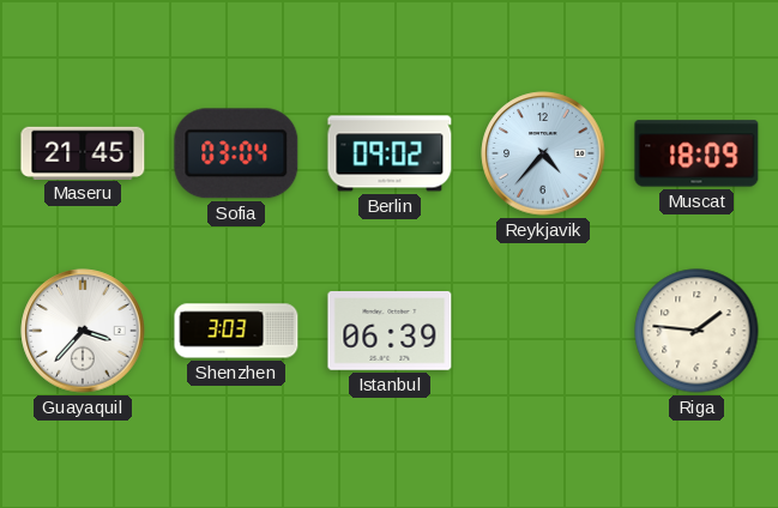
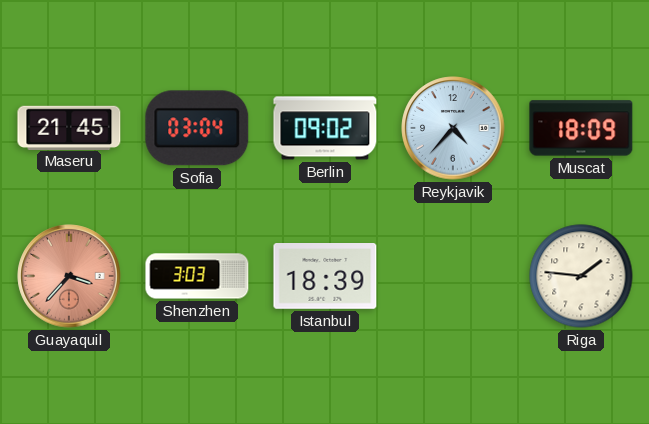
Guayaquil dial: white -> salmon (69, 276)
Istanbul: 06:39 -> 18:39 (325, 277)
